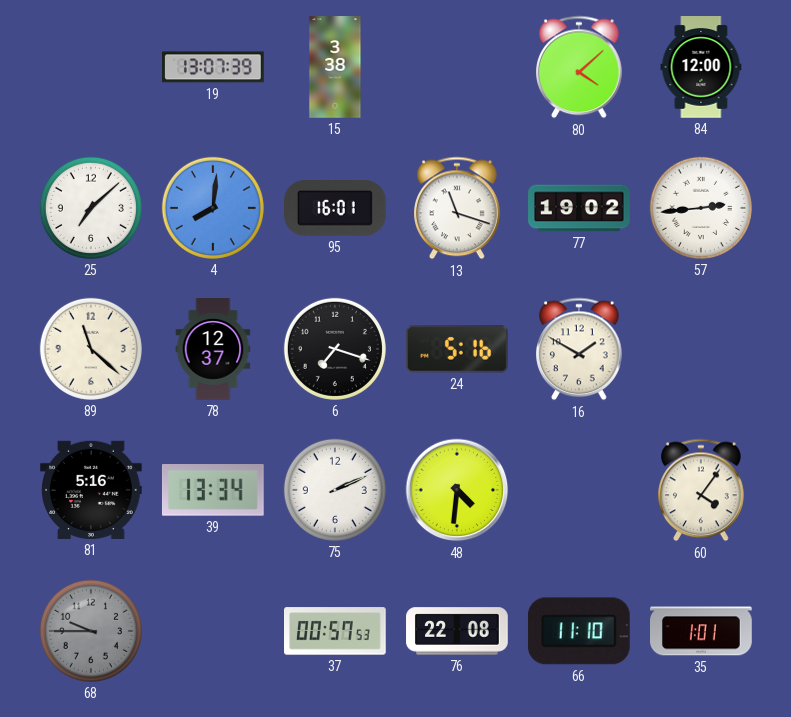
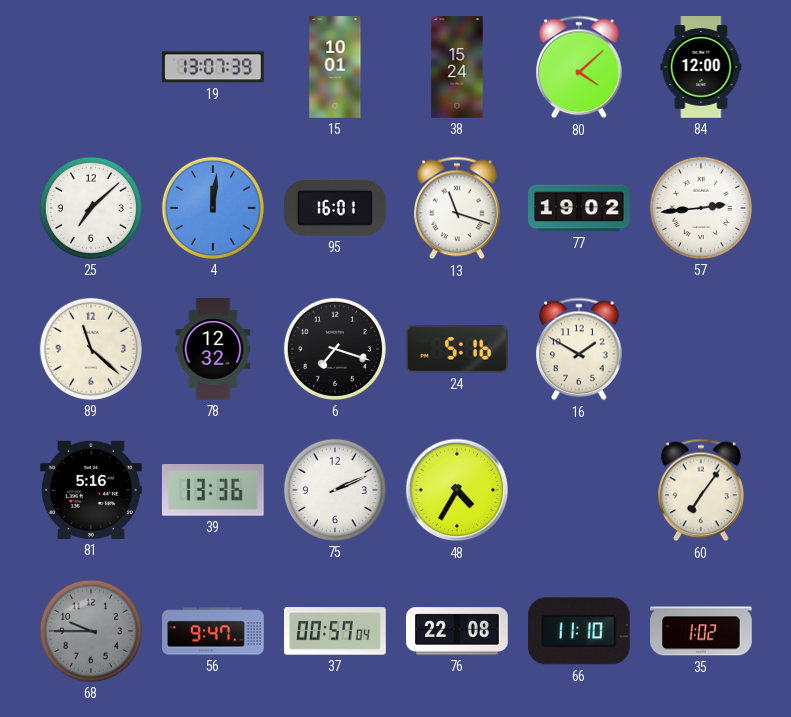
15: 3:38 -> 10:01 (335, 67)
38: none -> 15:24 (457, 67)
4: 8:01 -> 12:01 (213, 208)
78: 12:37 -> 12:32 (213, 349)
39: 13:34 -> 13:36 (213, 491)
48: 4:31 -> 4:35 (457, 490)
60: 4:06 -> 7:06 (702, 490)
56: none -> 9:47 (213, 631)
37: 00:57:53 -> 00:57:04 (336, 631)
35: 1:01 -> 1:02 (701, 631)
